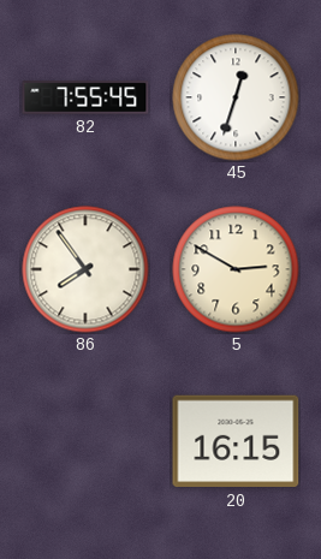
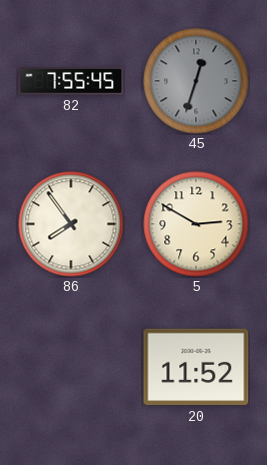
45 dial: white -> grey (196, 81)
20: 16:15 -> 11:52 (196, 367)
